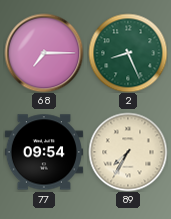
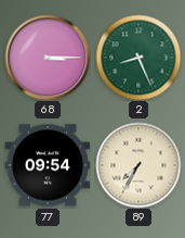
68: 7:15 -> 3:15 (48, 58)
